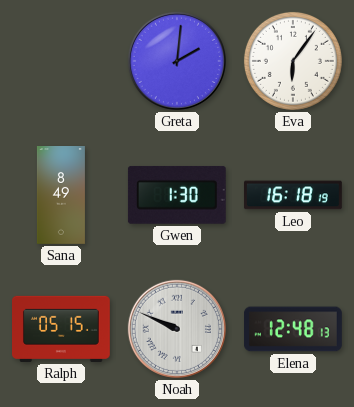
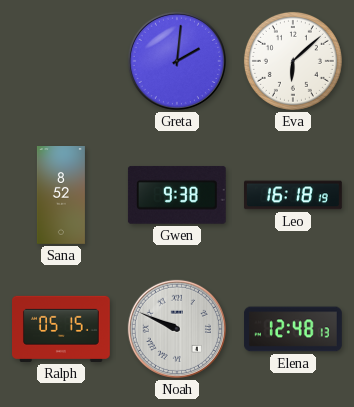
Eva: 6:06 -> 6:08 (293, 61)
Sana: 8:49 -> 8:52 (61, 196)
Gwen: 1:30 -> 9:38 (177, 195)
